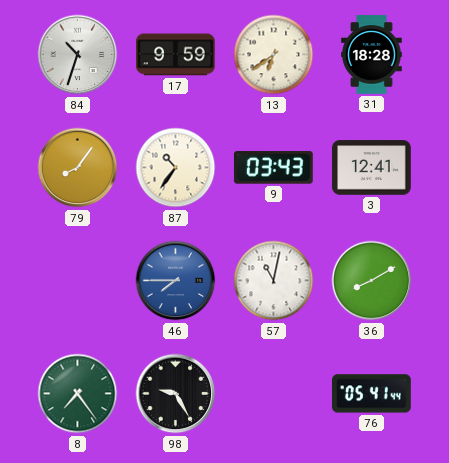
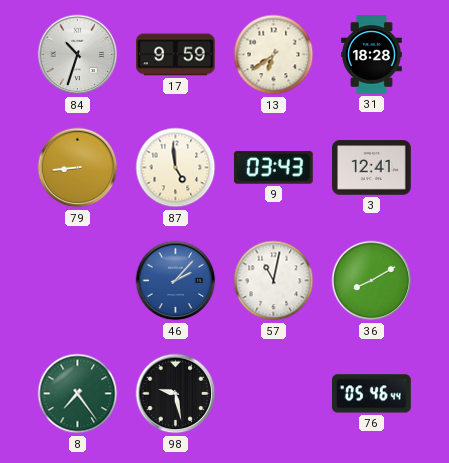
79: 8:06 -> 8:44 (78, 168)
87: 10:36 -> 4:59 (176, 168)
46: 7:45 -> 2:07 (176, 281)
98: 9:25 -> 9:28 (176, 394)
76: 05:41 -> 05:46 (372, 394)
